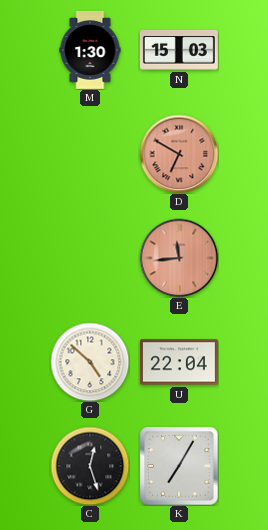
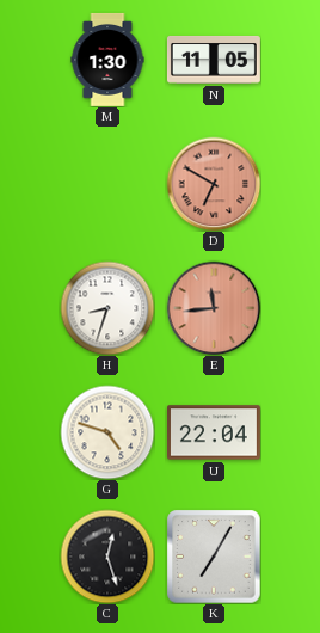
N: 15:03 -> 11:05 (214, 60)
H: none -> 8:33 (107, 308)
G: 4:52 -> 4:48 (107, 432)
